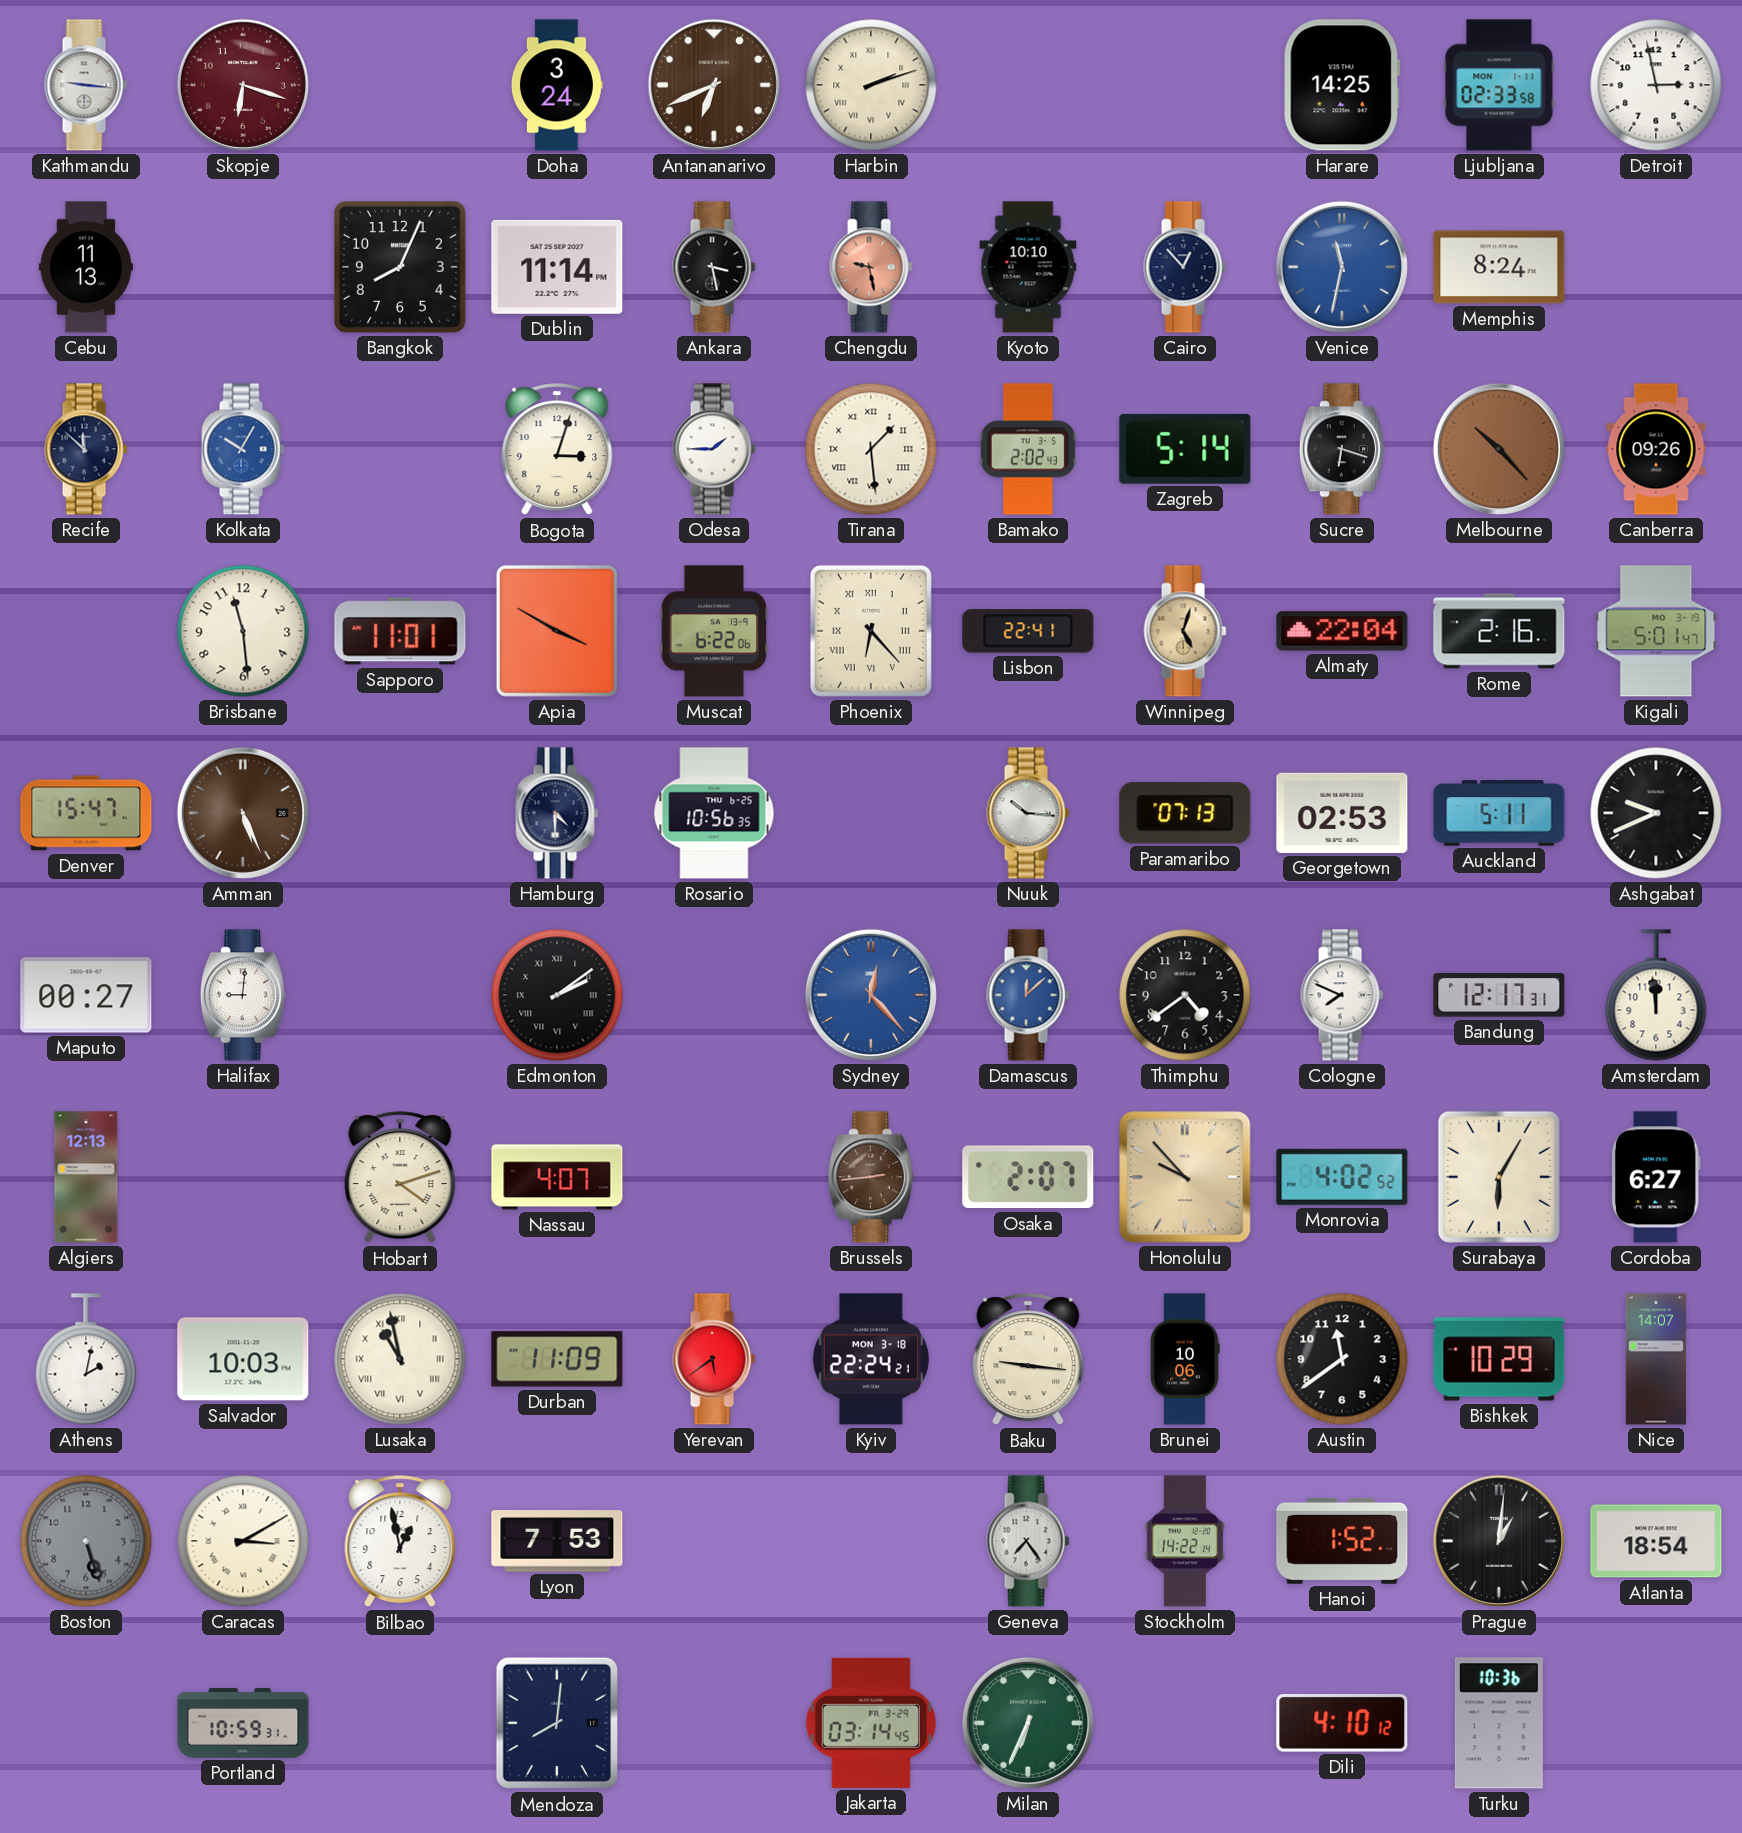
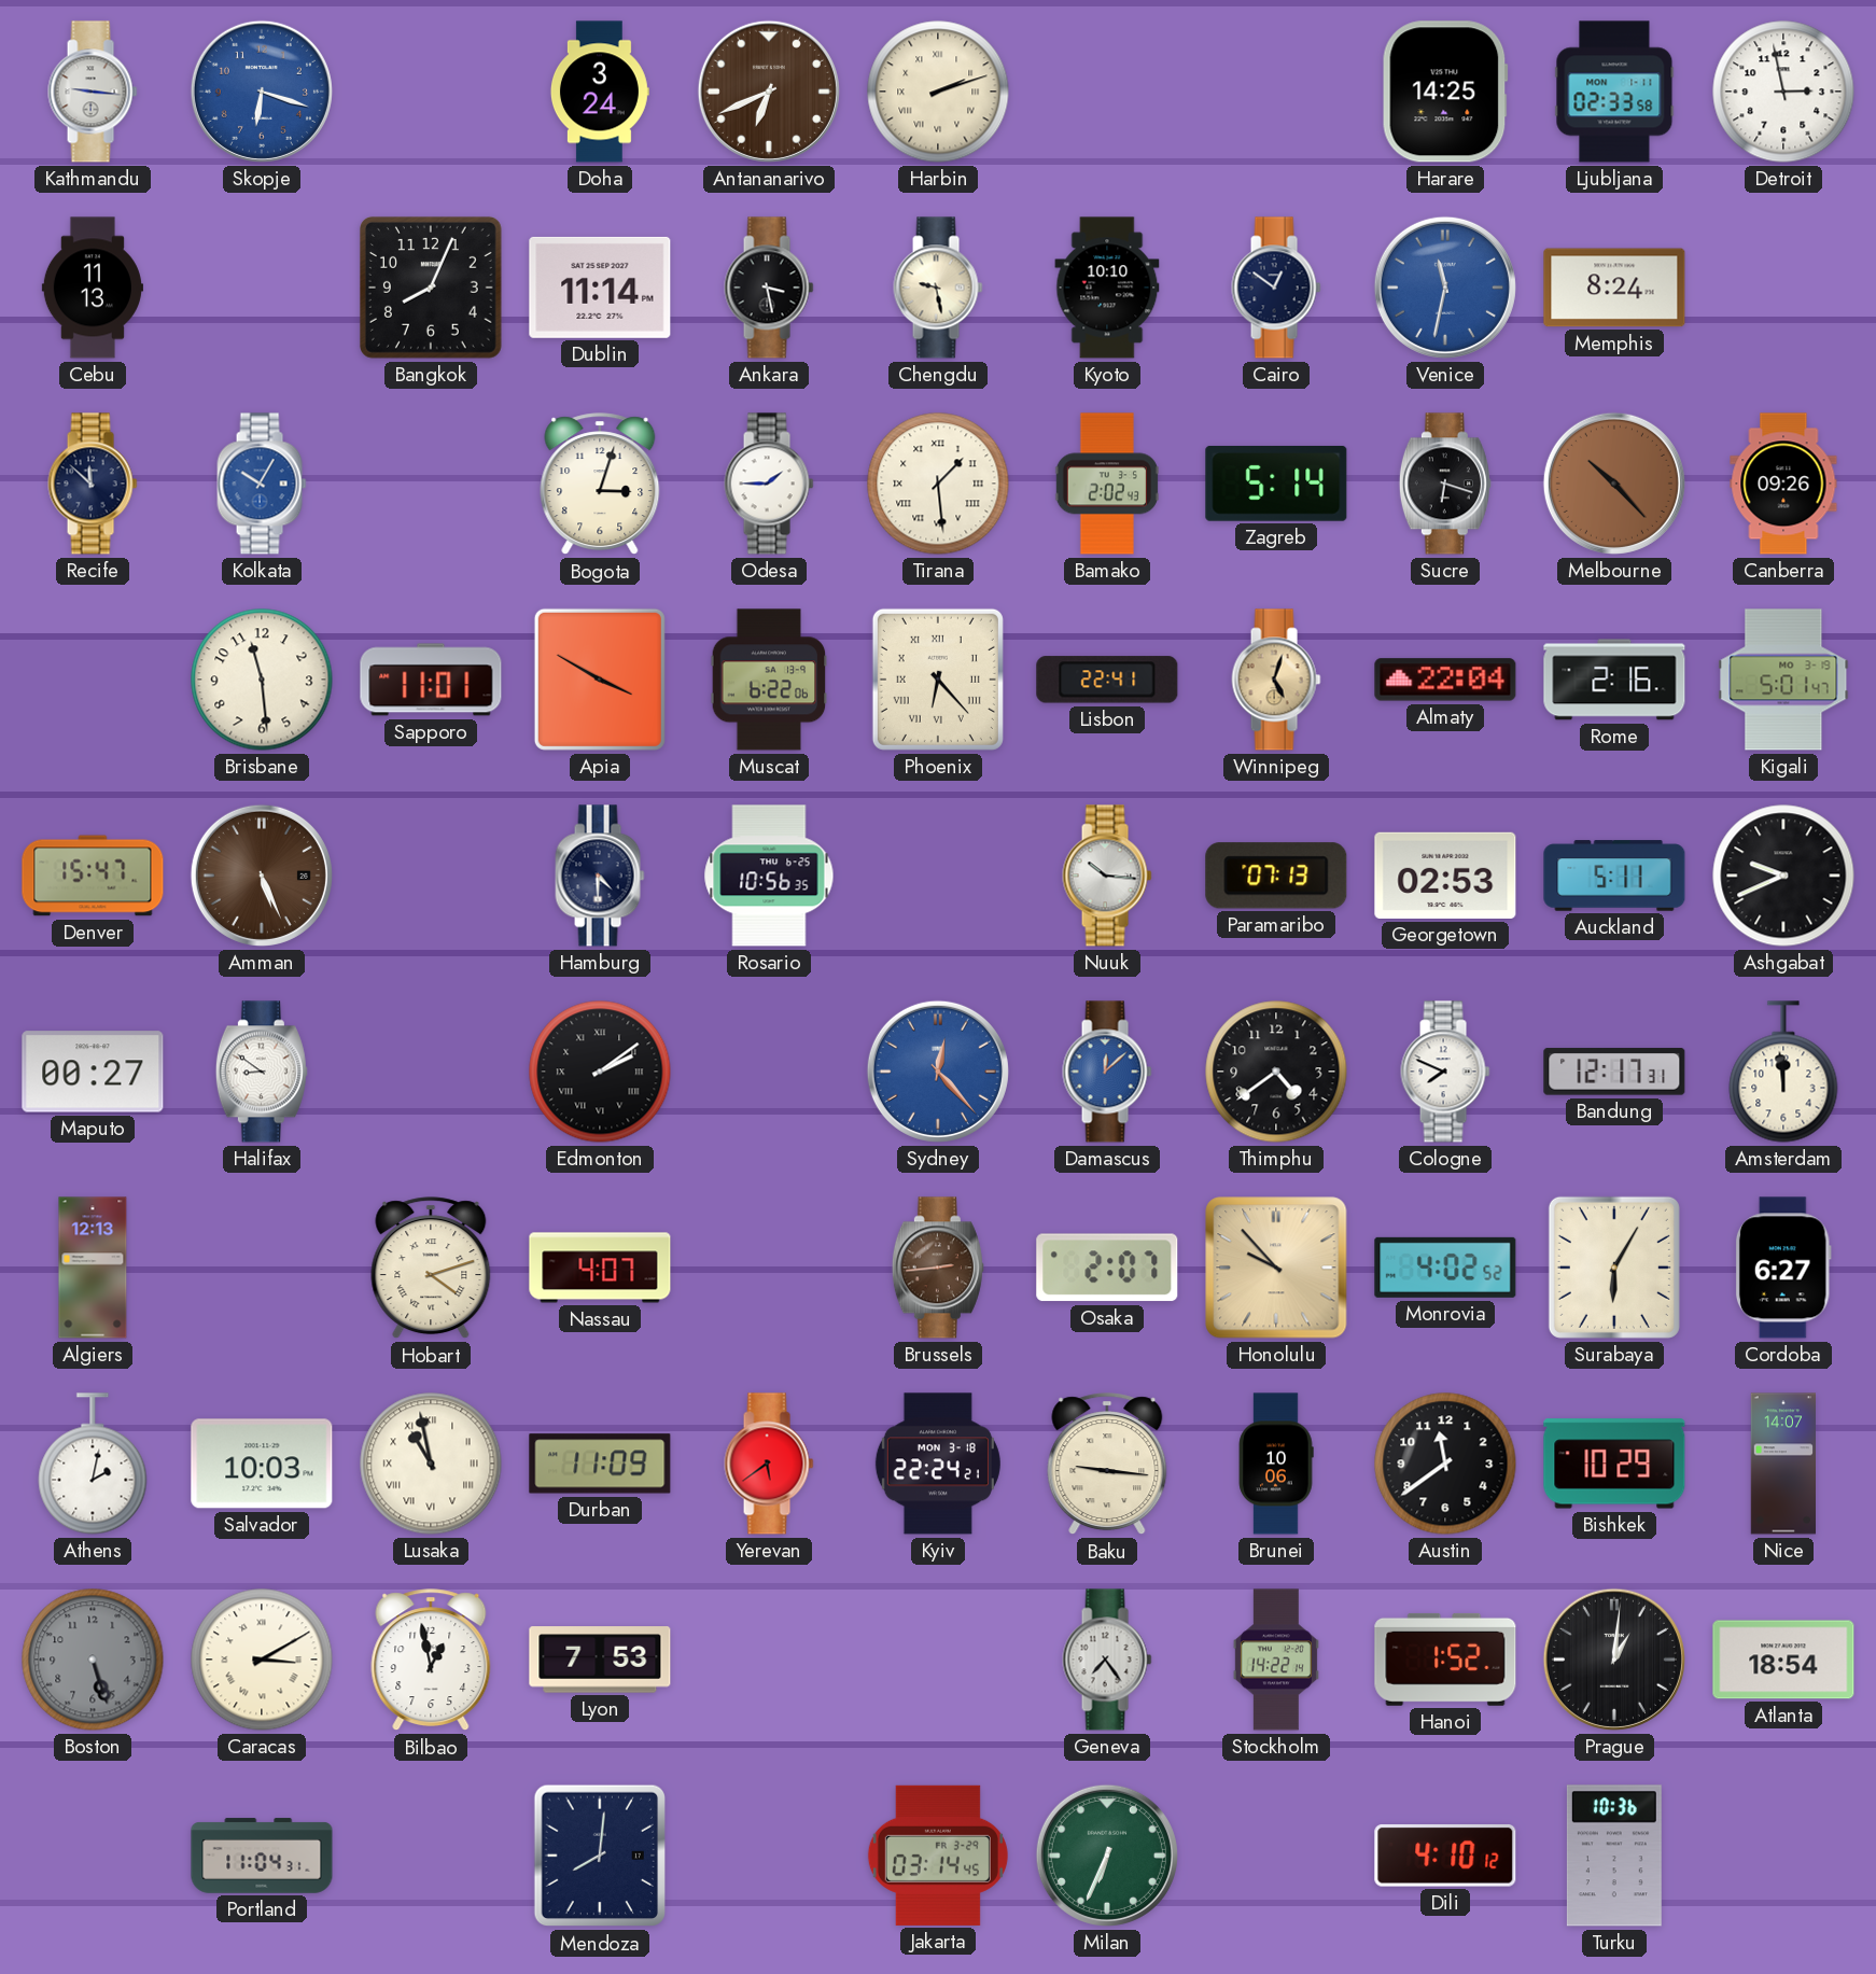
Skopje dial: burgundy -> blue (262, 92)
Chengdu dial: salmon -> cream (938, 288)
Cairo: 12:53 -> 12:51 (1276, 288)
Halifax: 9:01 -> 8:51 (262, 1072)
Portland: 10:59 -> 11:04 (262, 1856)
